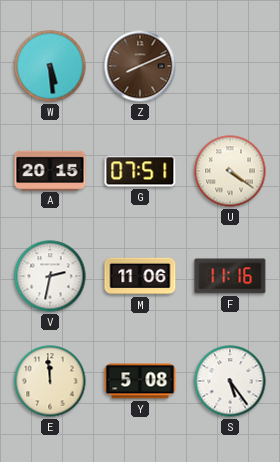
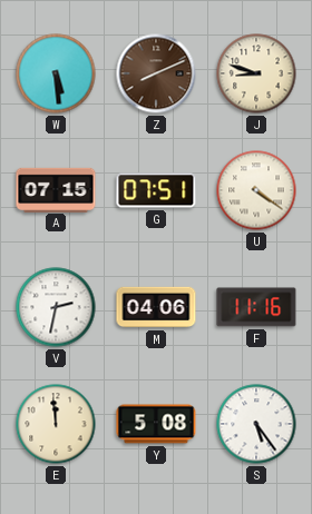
J: none -> 8:48 (256, 73)
A: 20:15 -> 07:15 (56, 189)
M: 11:06 -> 04:06 (156, 307)
